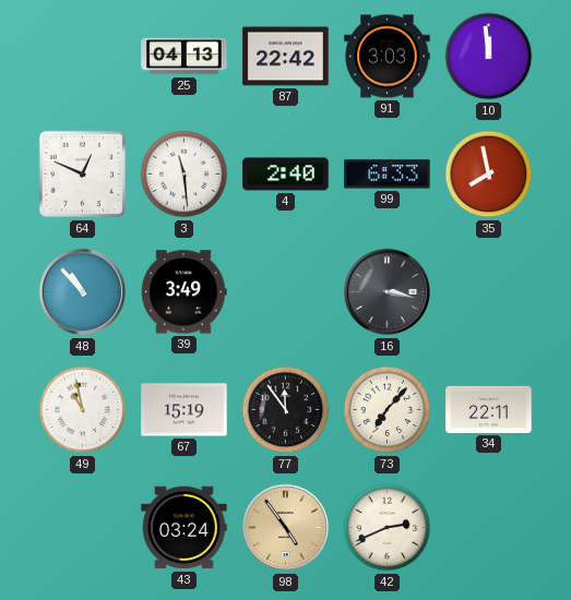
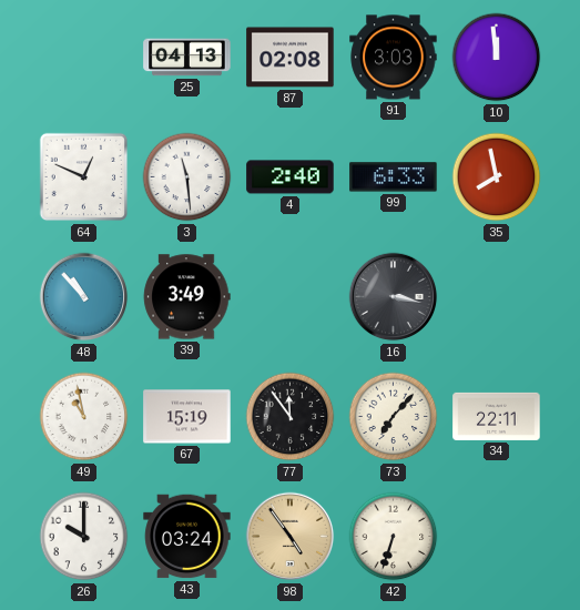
87: 22:42 -> 02:08 (291, 58)
26: none -> 10:00 (84, 537)
42: 2:41 -> 6:33 (394, 537)
